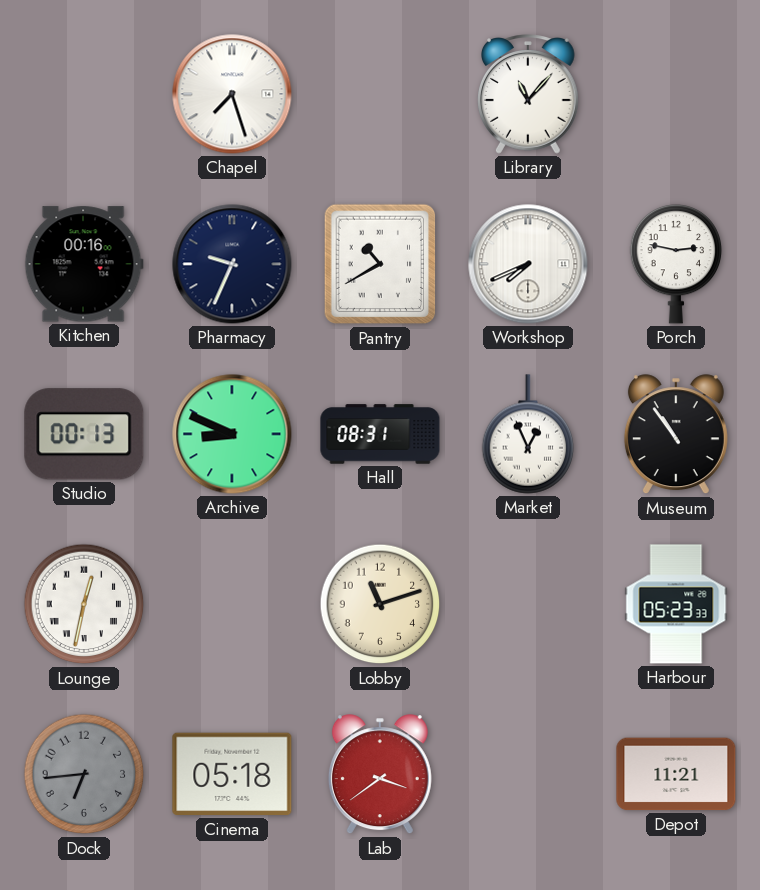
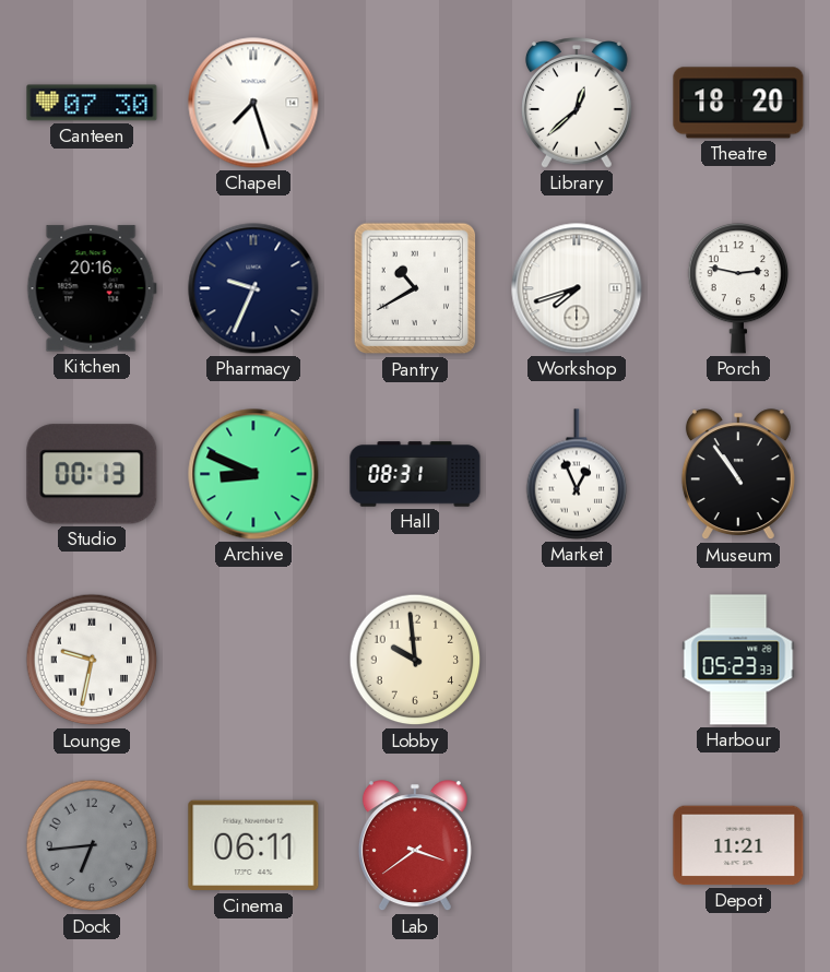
Canteen: none -> 07:30 (92, 103)
Library: 11:07 -> 12:38 (578, 103)
Theatre: none -> 18:20 (738, 103)
Kitchen: 00:16 -> 20:16 (92, 288)
Workshop: 7:41 -> 7:42 (577, 288)
Lounge: 12:32 -> 9:32 (92, 660)
Lobby: 11:12 -> 9:59 (415, 660)
Cinema: 05:18 -> 06:11 (253, 845)
